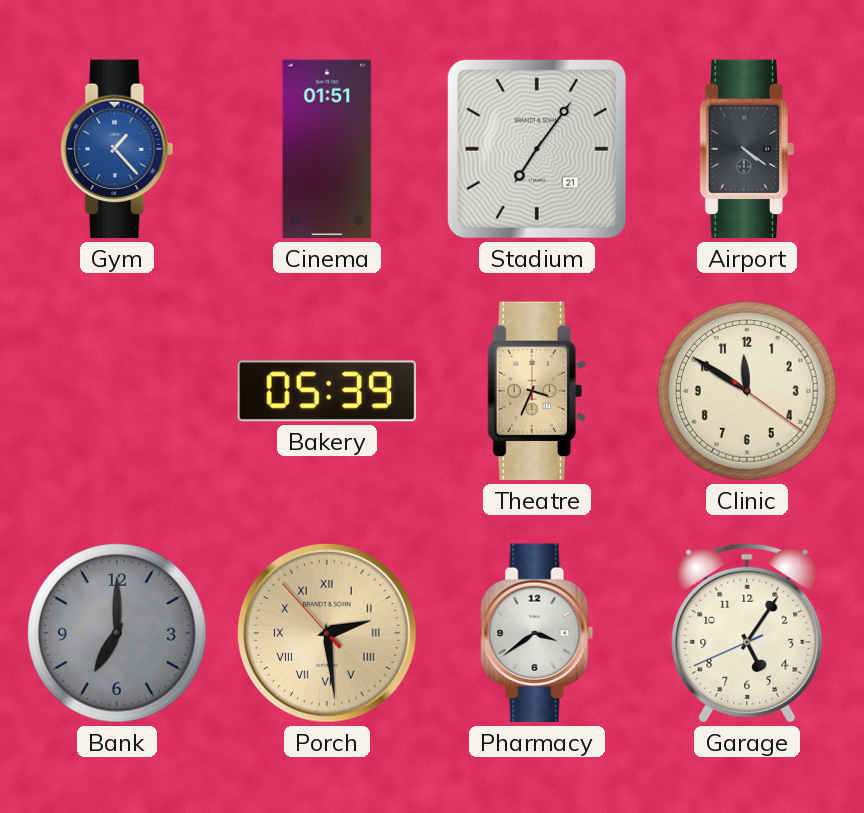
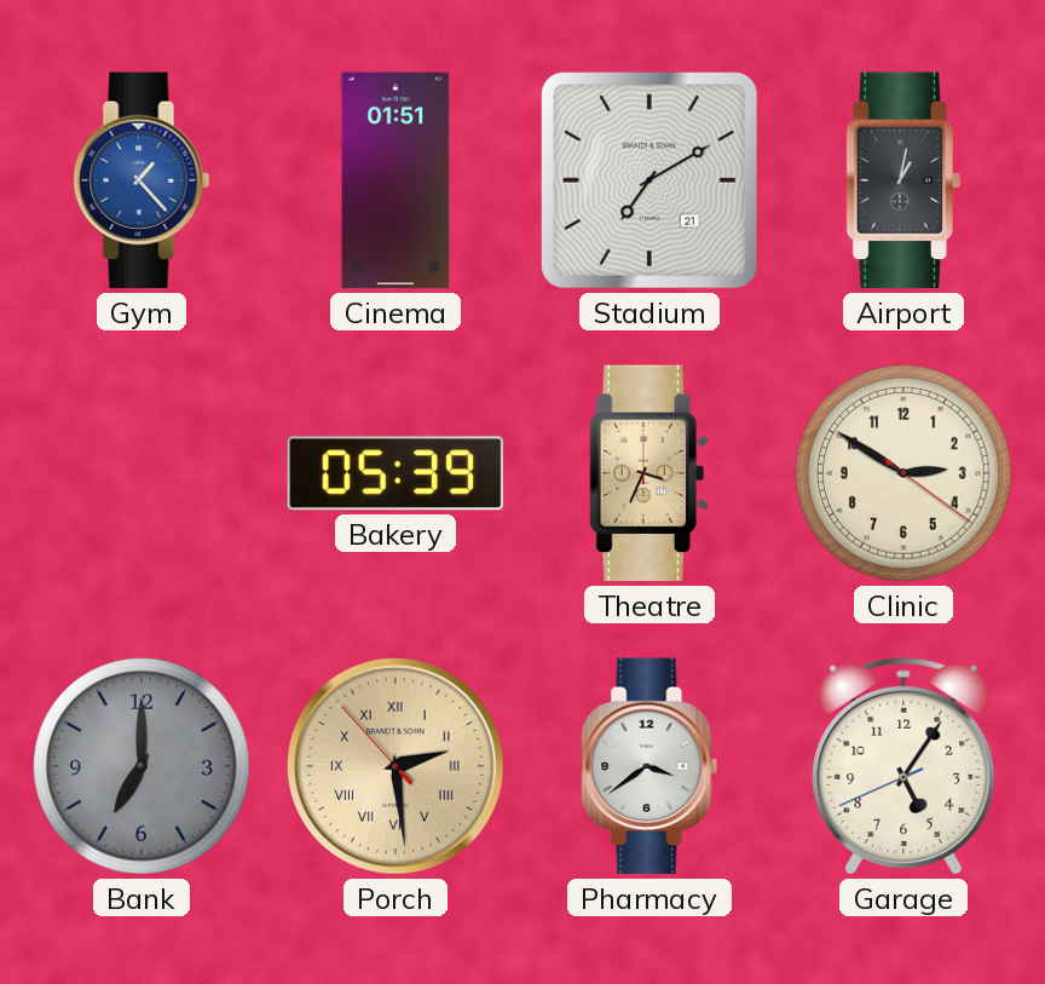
Stadium: 7:06 -> 7:10 (649, 180)
Airport: 4:21 -> 1:02 (902, 180)
Clinic: 11:50 -> 2:50 (903, 473)
